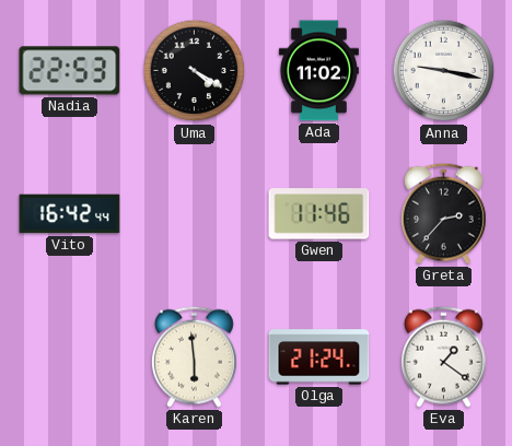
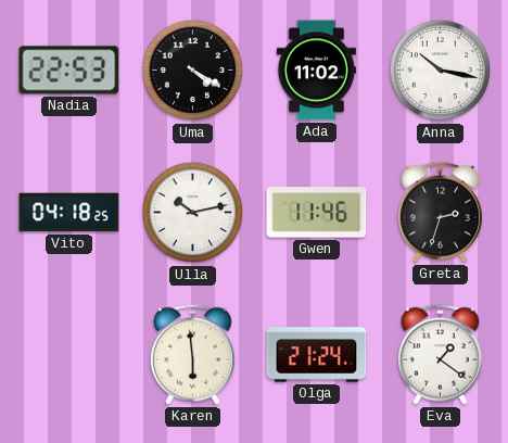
Anna: 9:17 -> 10:17 (441, 71)
Vito: 16:42 -> 04:18 (69, 213)
Ulla: none -> 10:13 (193, 213)
Greta: 2:37 -> 2:33 (440, 212)
